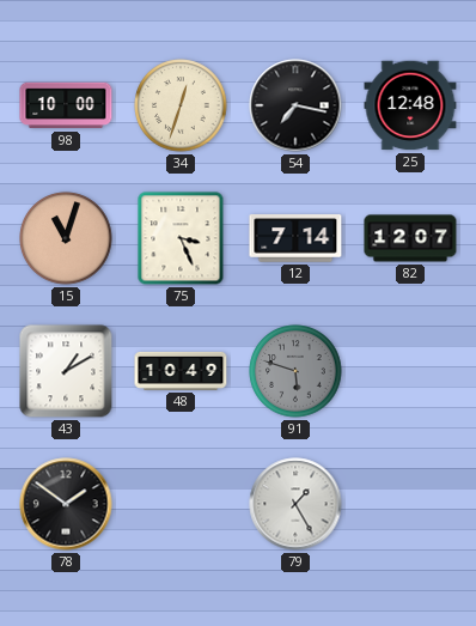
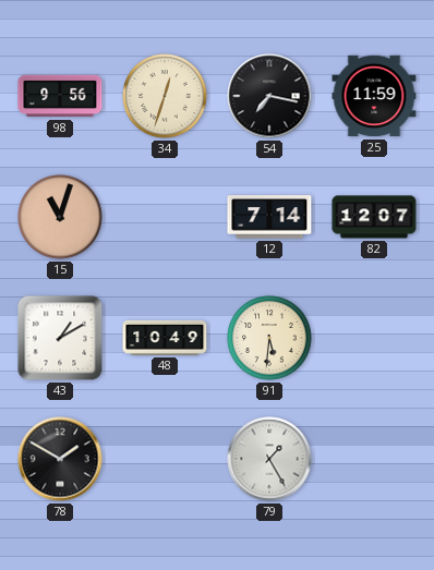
98: 10:00 -> 9:56 (60, 96)
25: 12:48 -> 11:59 (374, 96)
75: 3:26 -> none (181, 238)
91: 5:48 -> 5:31 (269, 338)
91 dial: grey -> cream (269, 338)
78: 1:51 -> 1:50 (60, 459)
